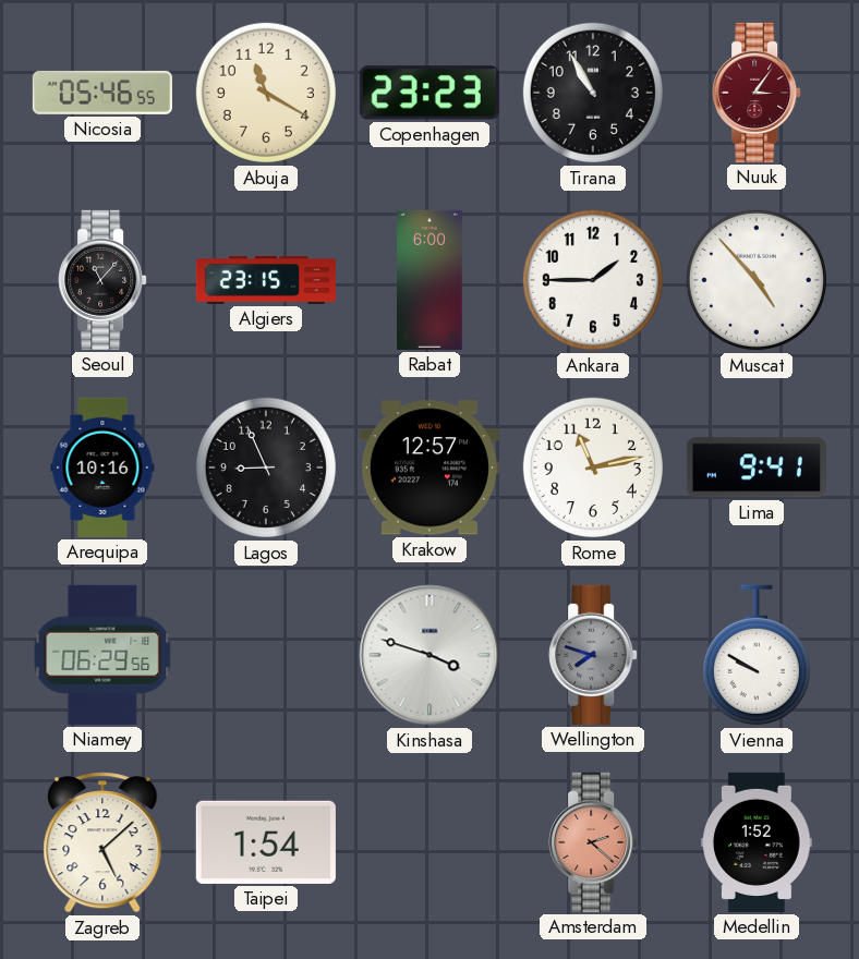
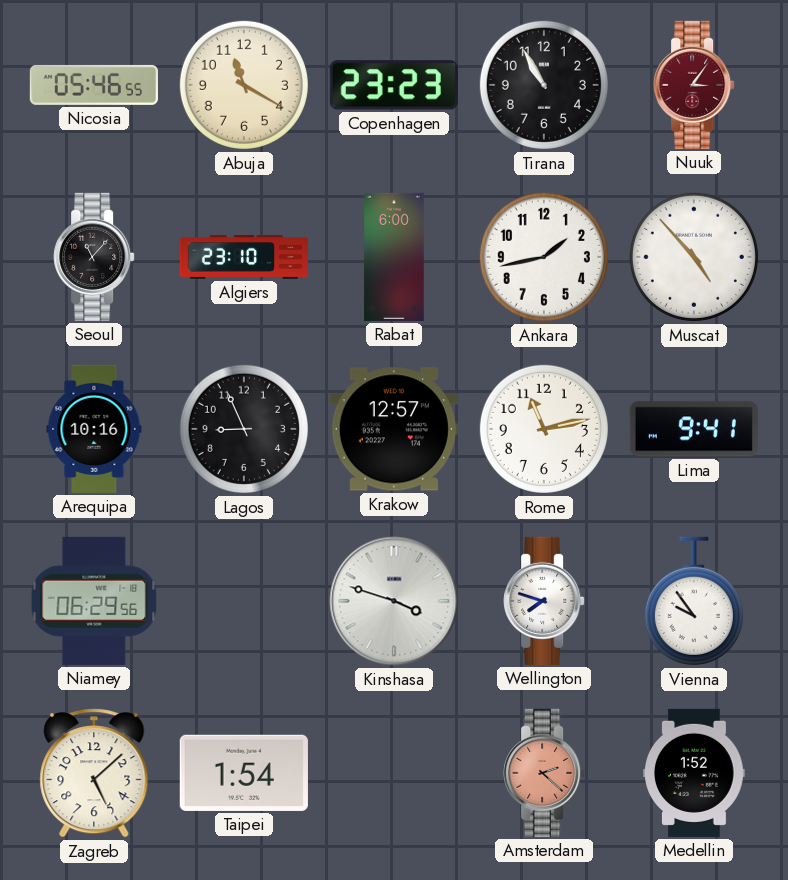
Algiers: 23:15 -> 23:10 (243, 257)
Ankara: 1:45 -> 1:43 (544, 257)
Wellington dial: grey -> white (544, 601)
Vienna: 9:50 -> 9:54 (694, 601)
